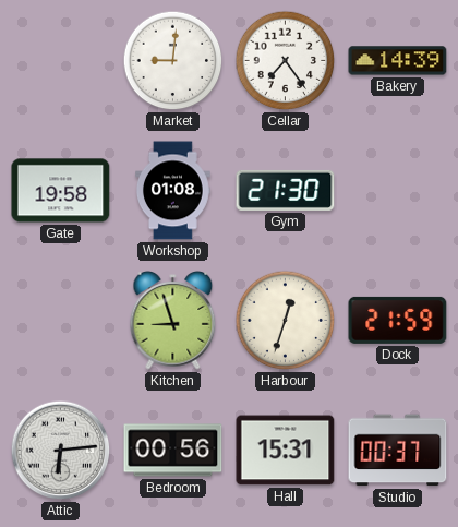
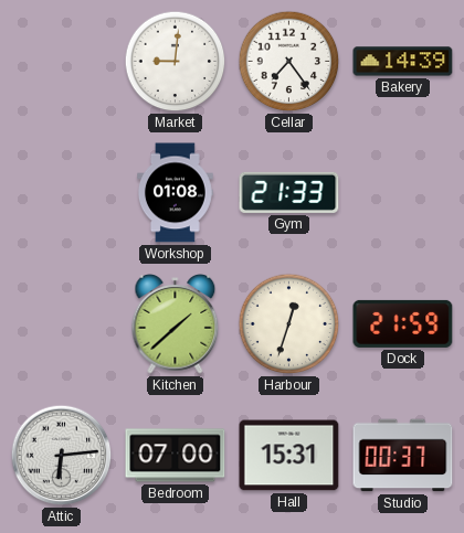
Gate: 19:58 -> none (61, 191)
Gym: 21:30 -> 21:33 (289, 192)
Kitchen: 8:57 -> 1:38 (176, 324)
Bedroom: 00:56 -> 07:00 (176, 456)
